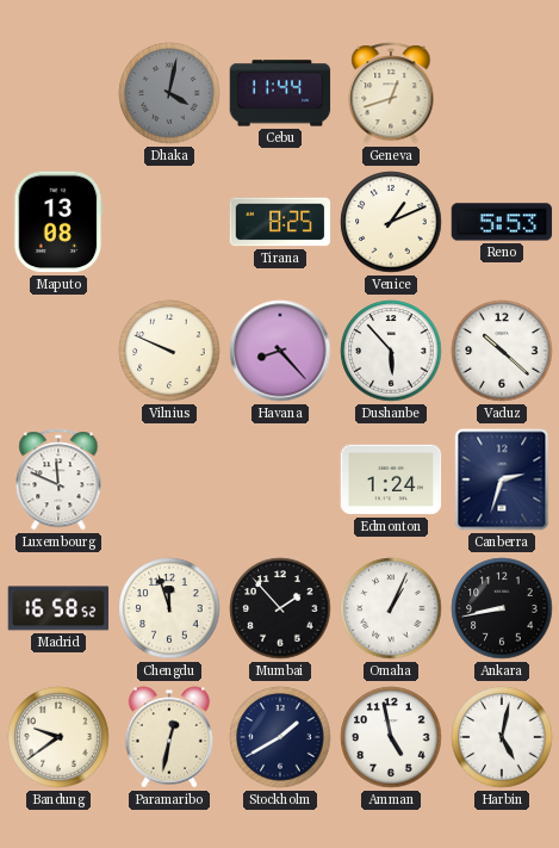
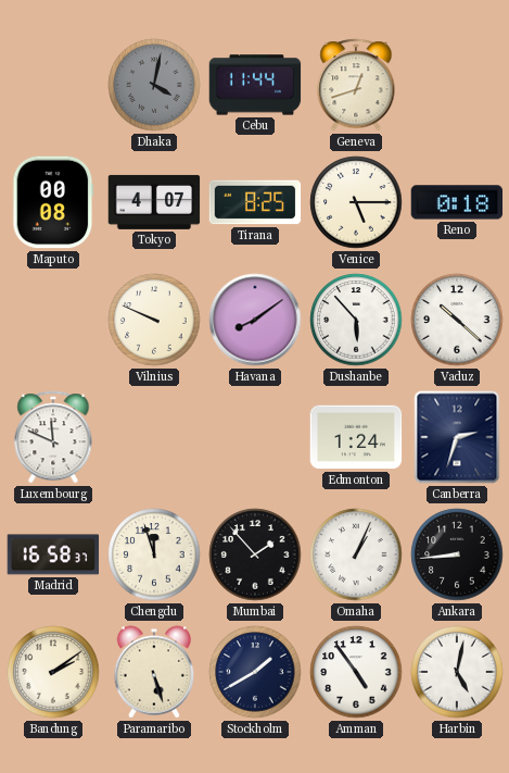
Maputo: 13:08 -> 00:08 (53, 202)
Tokyo: none -> 4:07 (154, 202)
Venice: 1:11 -> 5:15 (356, 202)
Reno: 5:53 -> 0:18 (457, 202)
Havana: 8:23 -> 8:09 (255, 320)
Madrid: 16:58:52 -> 16:58:37 (53, 554)
Ankara: 8:43 -> 8:44 (457, 554)
Bandung: 9:39 -> 2:09 (53, 672)
Paramaribo: 12:32 -> 5:27 (154, 672)
Amman: 4:58 -> 4:54 (356, 672)
